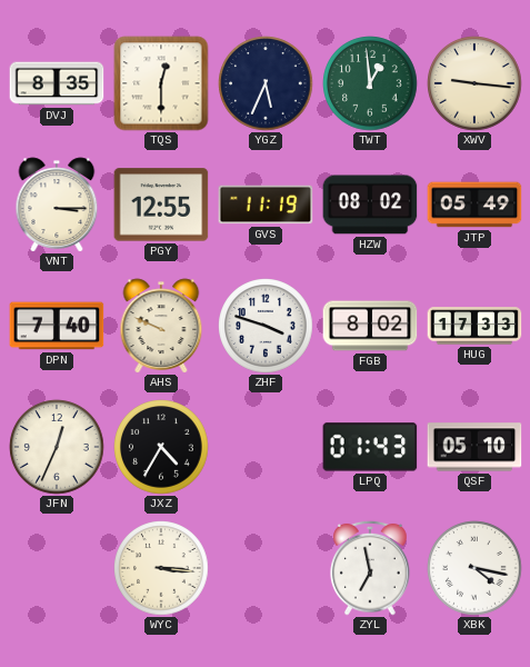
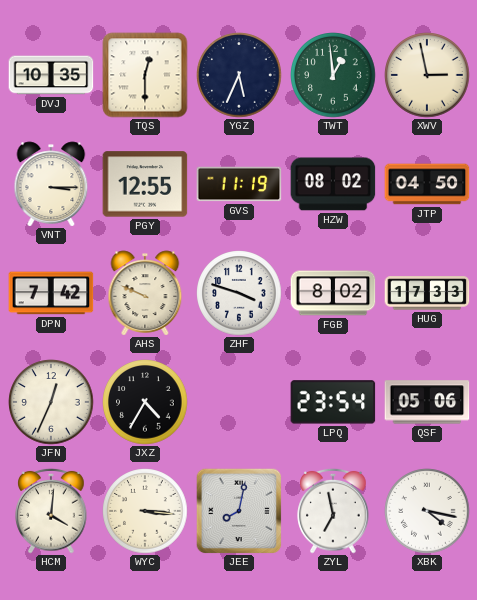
DVJ: 8:35 -> 10:35 (51, 75)
XWV: 9:16 -> 2:58 (427, 75)
JTP: 05:49 -> 04:50 (427, 184)
DPN: 7:40 -> 7:42 (51, 293)
LPQ: 01:43 -> 23:54 (333, 402)
QSF: 05:10 -> 05:06 (427, 402)
HCM: none -> 4:01 (51, 511)
JEE: none -> 8:02 (239, 511)
